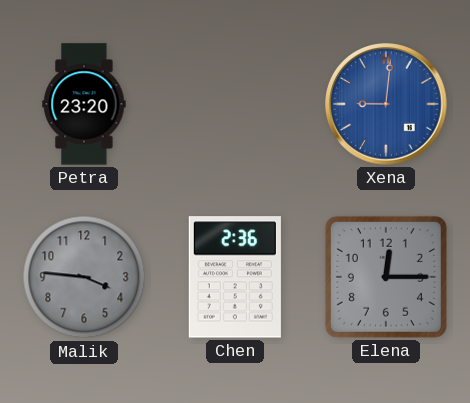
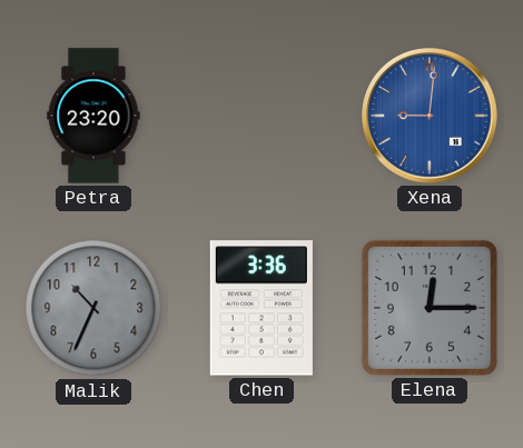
Malik: 3:46 -> 10:34 (93, 308)
Chen: 2:36 -> 3:36 (261, 308)
